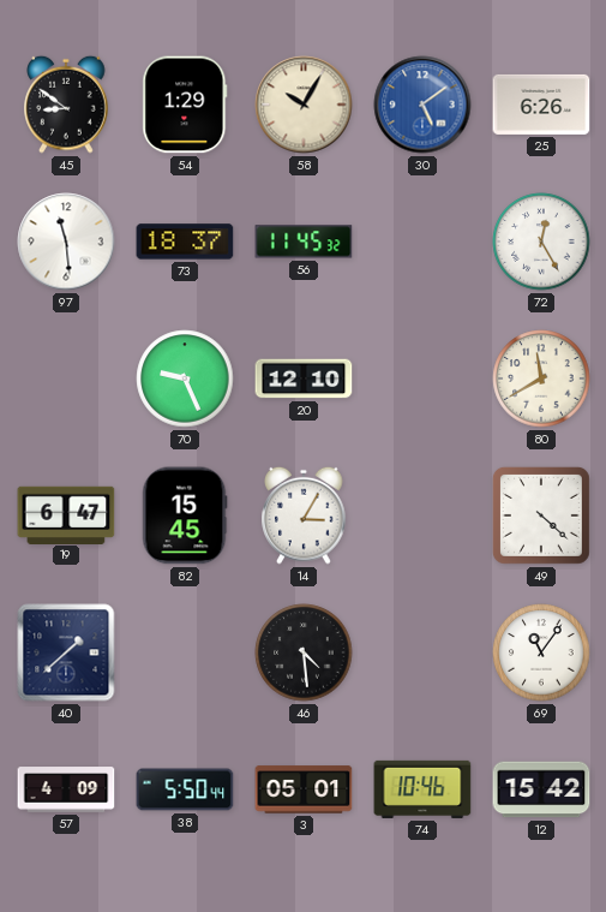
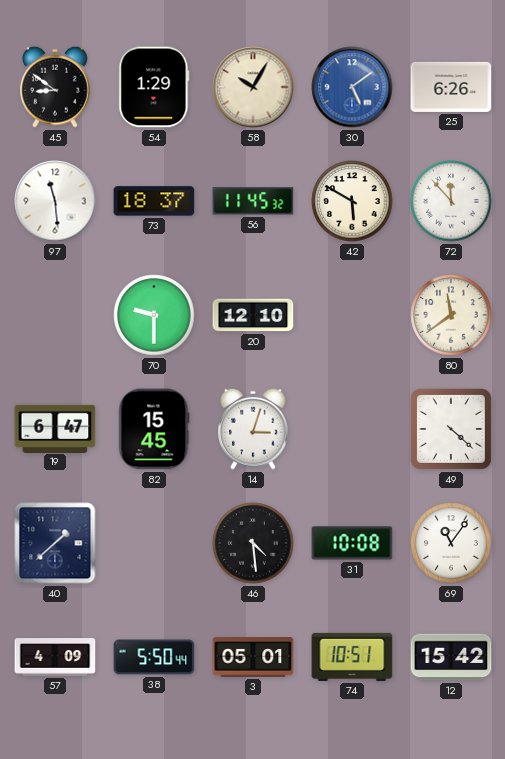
42: none -> 5:50 (352, 201)
72: 12:25 -> 11:53 (451, 201)
70: 9:26 -> 9:30 (154, 315)
80: 11:40 -> 11:39 (451, 315)
14: 3:05 -> 3:03 (253, 429)
31: none -> 10:08 (352, 543)
74: 10:46 -> 10:51 (352, 657)
